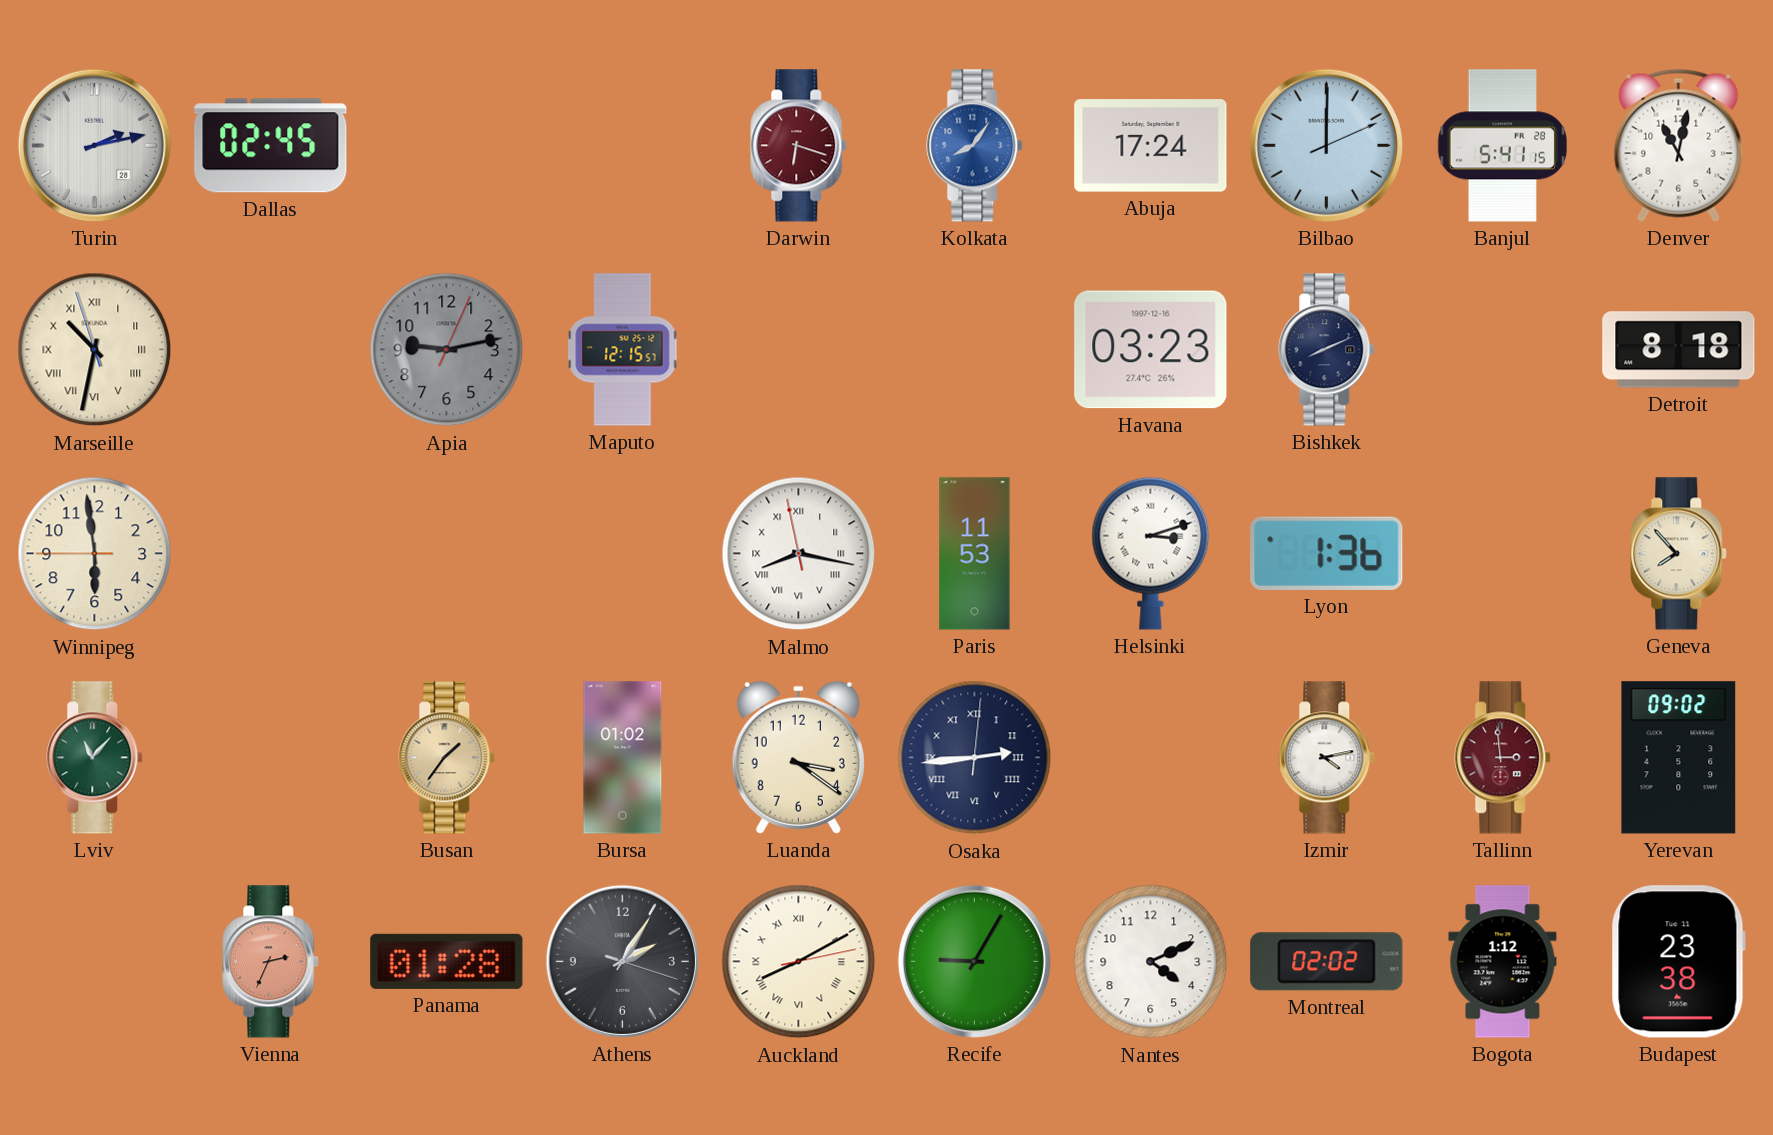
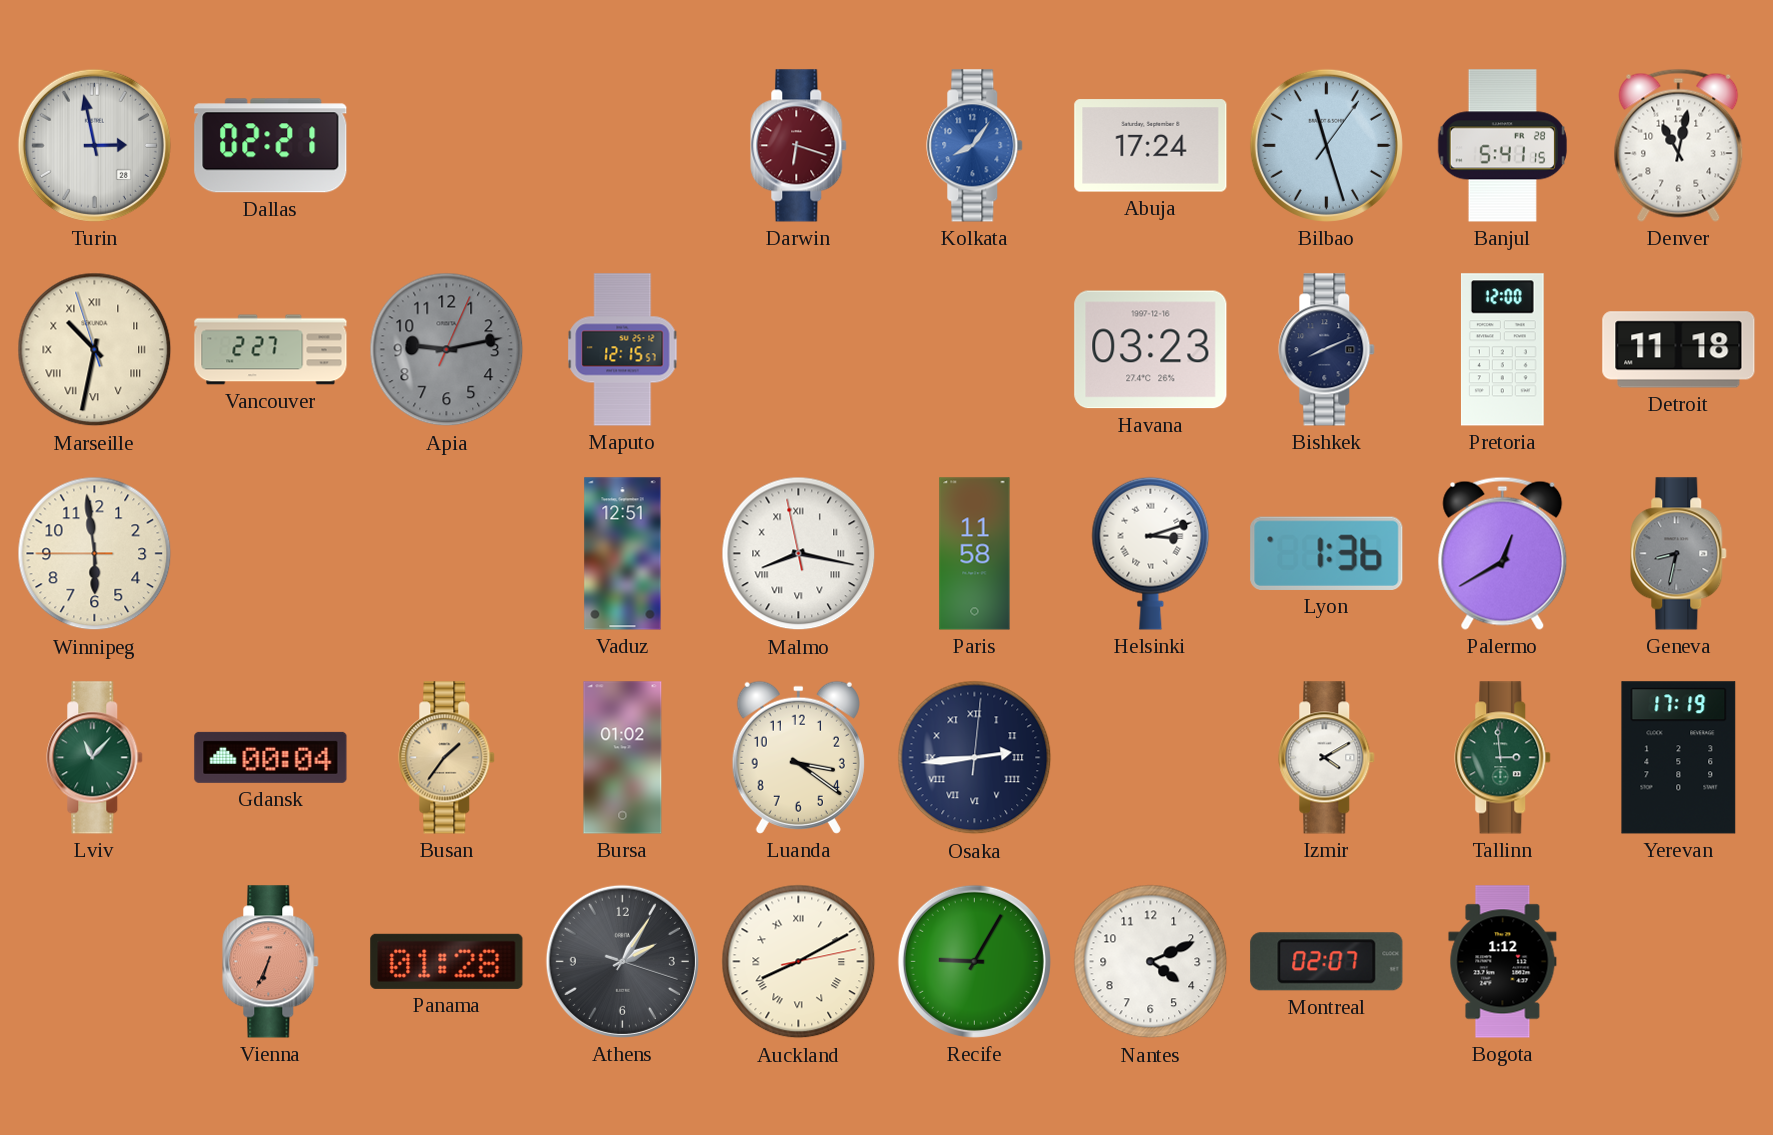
Turin: 2:13 -> 2:58 (94, 145)
Dallas: 02:45 -> 02:21 (271, 146)
Bilbao: 12:00 -> 11:27 (1326, 145)
Vancouver: none -> 2:27 (271, 350)
Pretoria: none -> 12:00 (1502, 350)
Detroit: 8:18 -> 11:18 (1679, 350)
Vaduz: none -> 12:51 (623, 554)
Paris: 11:53 -> 11:58 (975, 554)
Palermo: none -> 12:40 (1503, 553)
Geneva: 7:53 -> 8:32 (1679, 554)
Geneva dial: cream -> grey (1679, 554)
Gdansk: none -> 00:04 (271, 757)
Izmir: 4:13 -> 4:10 (1327, 758)
Tallinn dial: burgundy -> green (1503, 758)
Yerevan: 09:02 -> 17:19 (1679, 758)
Vienna: 2:34 -> 6:34 (271, 962)
Montreal: 02:02 -> 02:07 (1327, 962)
Budapest: 23:38 -> none (1678, 962)
